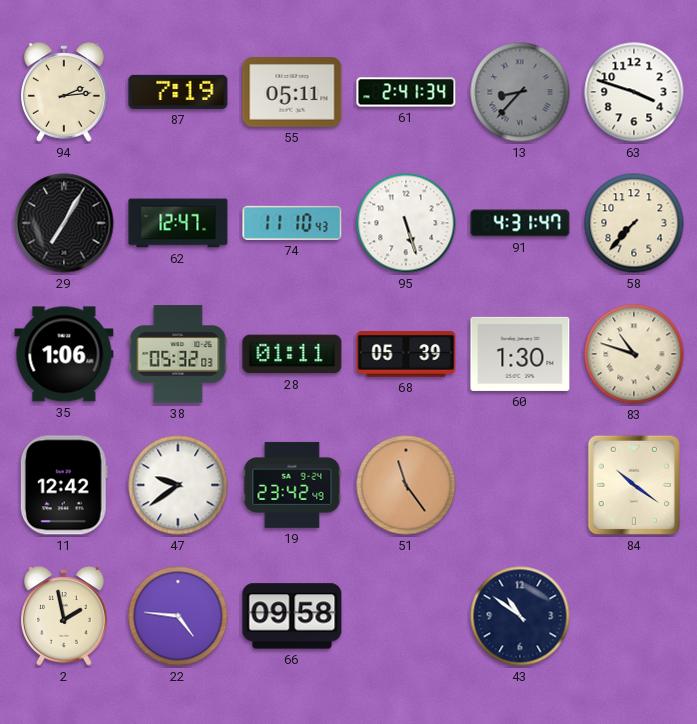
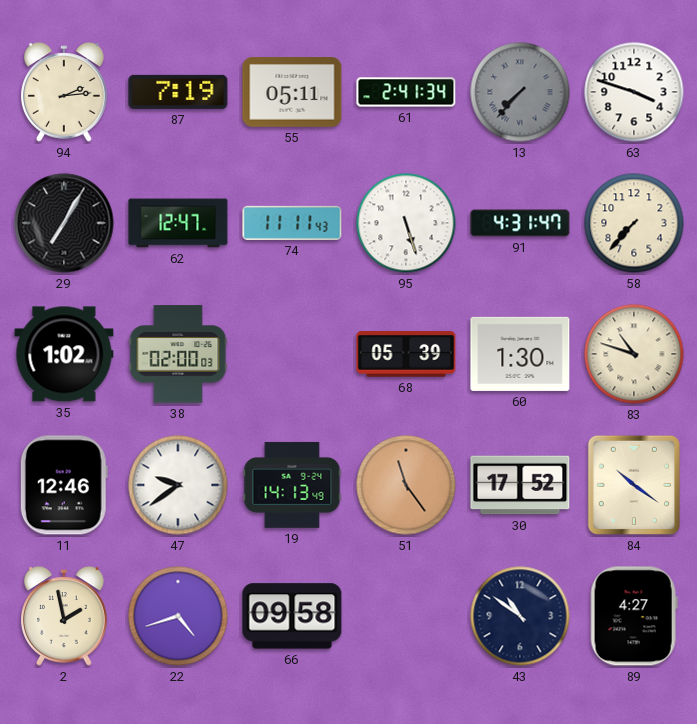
13: 8:37 -> 7:37 (520, 92)
74: 11:10 -> 11:11 (292, 223)
35: 1:06 -> 1:02 (64, 354)
38: 05:32 -> 02:00 (178, 354)
28: 01:11 -> none (292, 354)
11: 12:42 -> 12:46 (64, 485)
19: 23:42 -> 14:13 (292, 485)
30: none -> 17:52 (520, 485)
22: 4:46 -> 4:42 (178, 616)
89: none -> 4:27 (634, 616)
